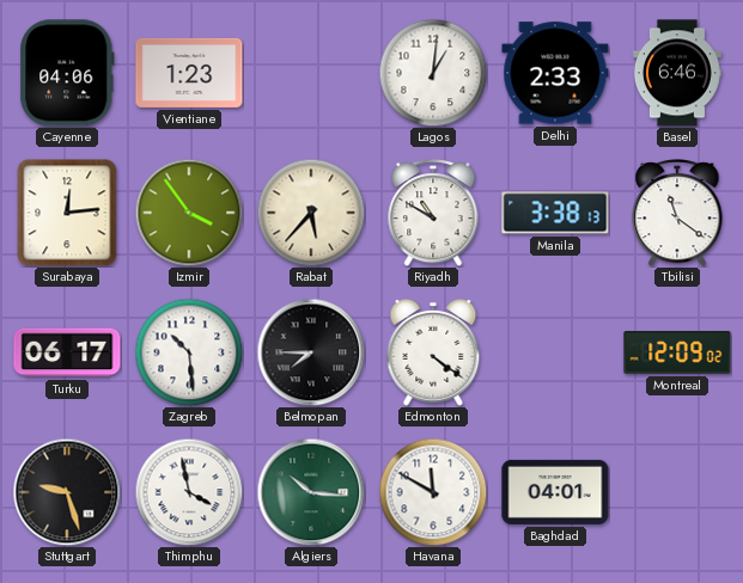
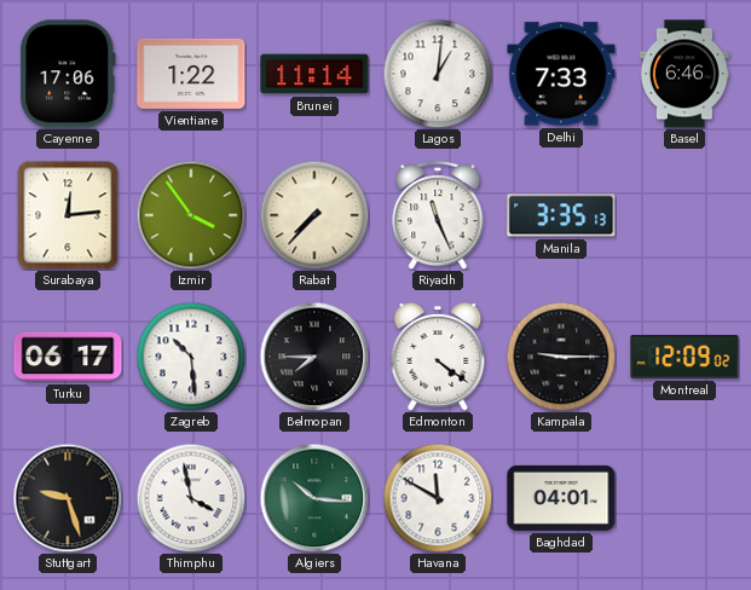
Cayenne: 04:06 -> 17:06 (68, 74)
Vientiane: 1:23 -> 1:22 (191, 74)
Brunei: none -> 11:14 (314, 74)
Delhi: 2:33 -> 7:33 (561, 74)
Rabat: 5:37 -> 7:37 (314, 215)
Riyadh: 10:50 -> 11:26 (438, 216)
Manila: 3:38 -> 3:35 (561, 215)
Tbilisi: 11:21 -> none (677, 214)
Kampala: none -> 9:15 (561, 357)
